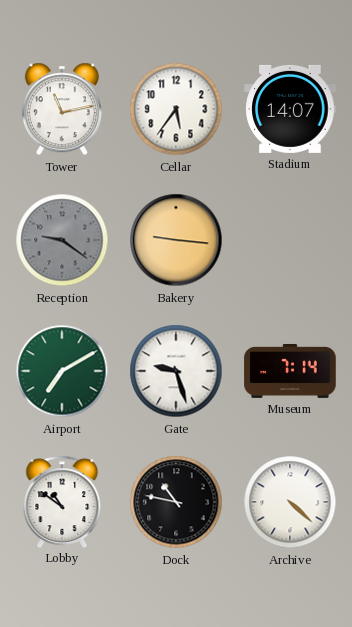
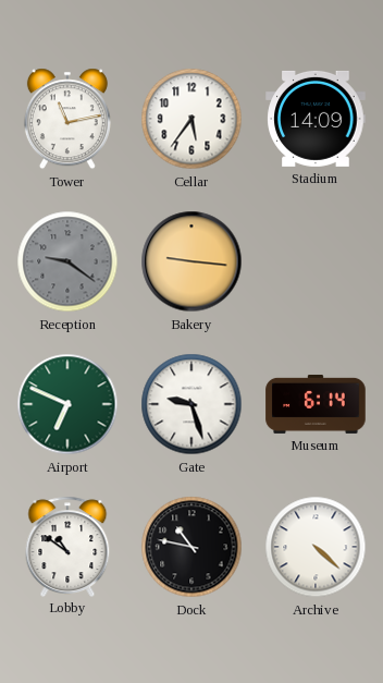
Stadium: 14:07 -> 14:09 (316, 119)
Airport: 7:10 -> 6:49 (67, 404)
Museum: 7:14 -> 6:14 (316, 404)
